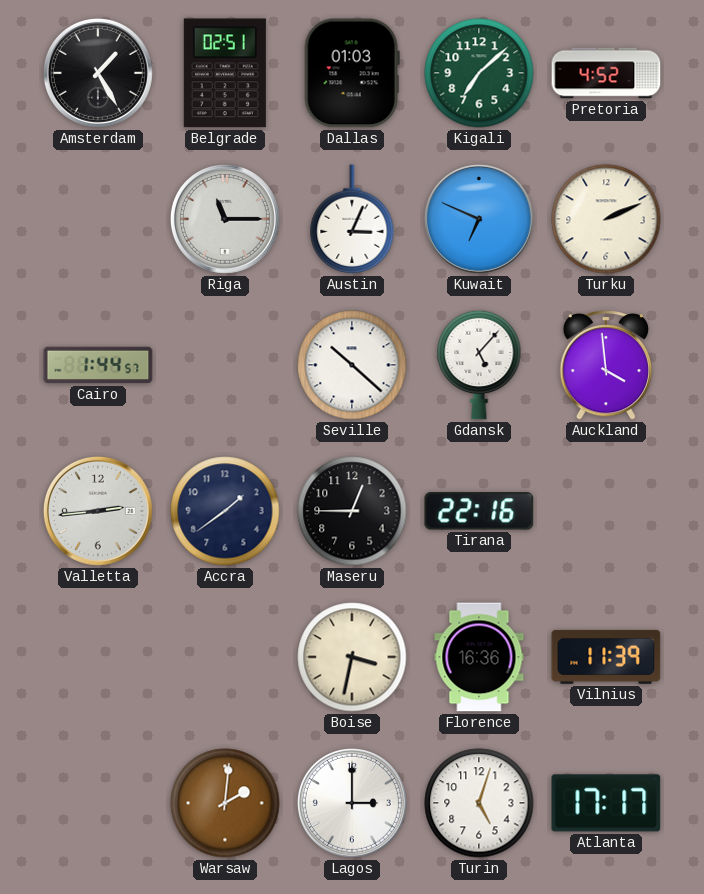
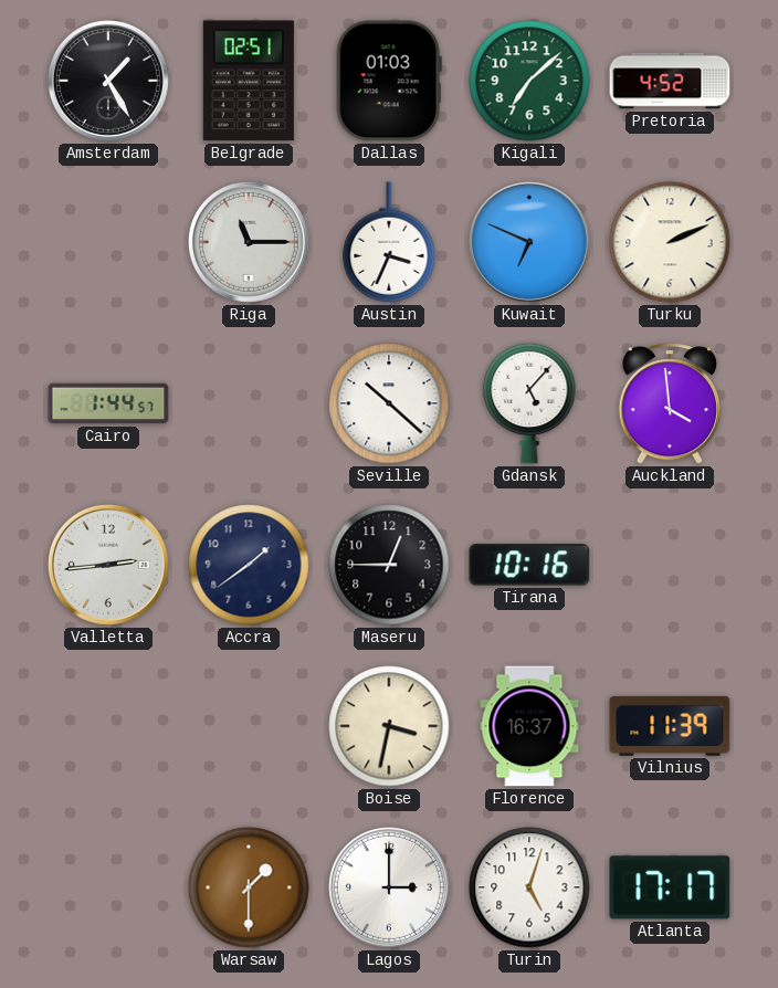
Austin: 3:04 -> 3:34 (389, 242)
Tirana: 22:16 -> 10:16 (529, 565)
Florence: 16:36 -> 16:37 (529, 726)
Warsaw: 2:01 -> 1:30 (249, 887)
